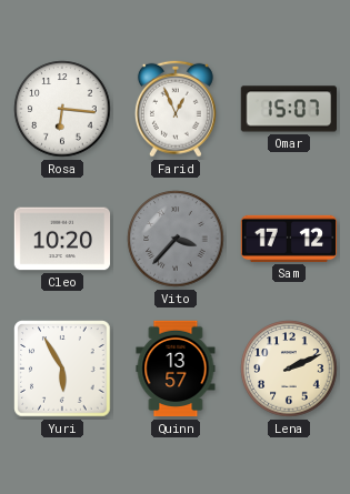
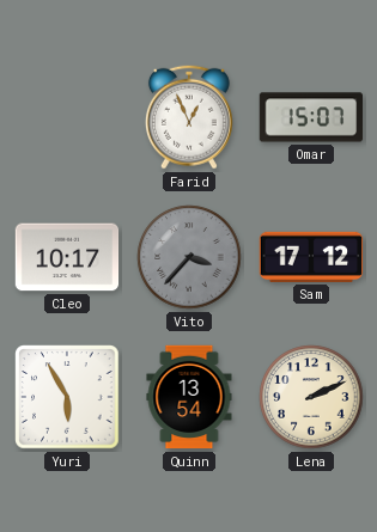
Rosa: 6:16 -> none (62, 109)
Cleo: 10:20 -> 10:17 (67, 257)
Quinn: 13:57 -> 13:54 (189, 397)
